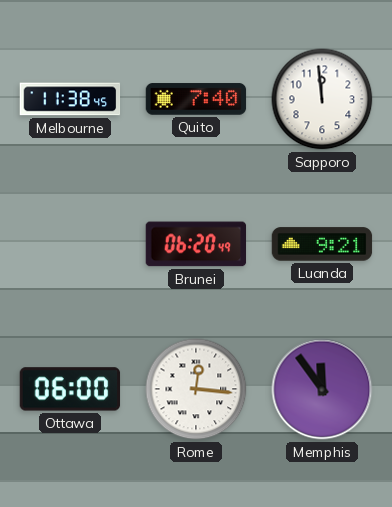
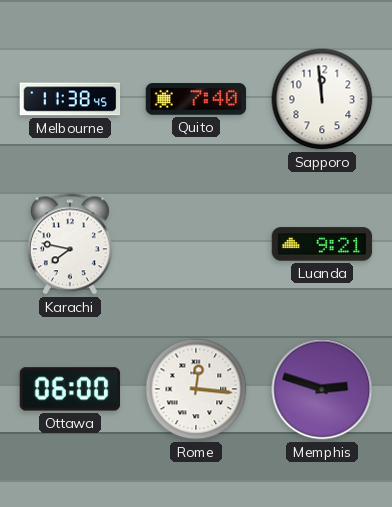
Karachi: none -> 7:47 (70, 244)
Brunei: 06:20 -> none (196, 244)
Memphis: 11:54 -> 2:48 (322, 389)
